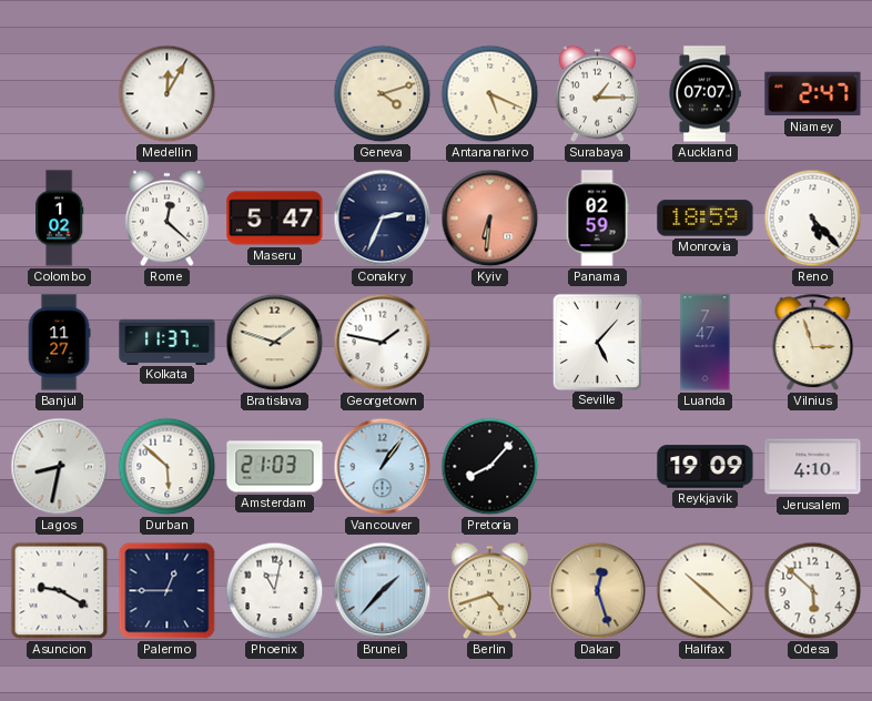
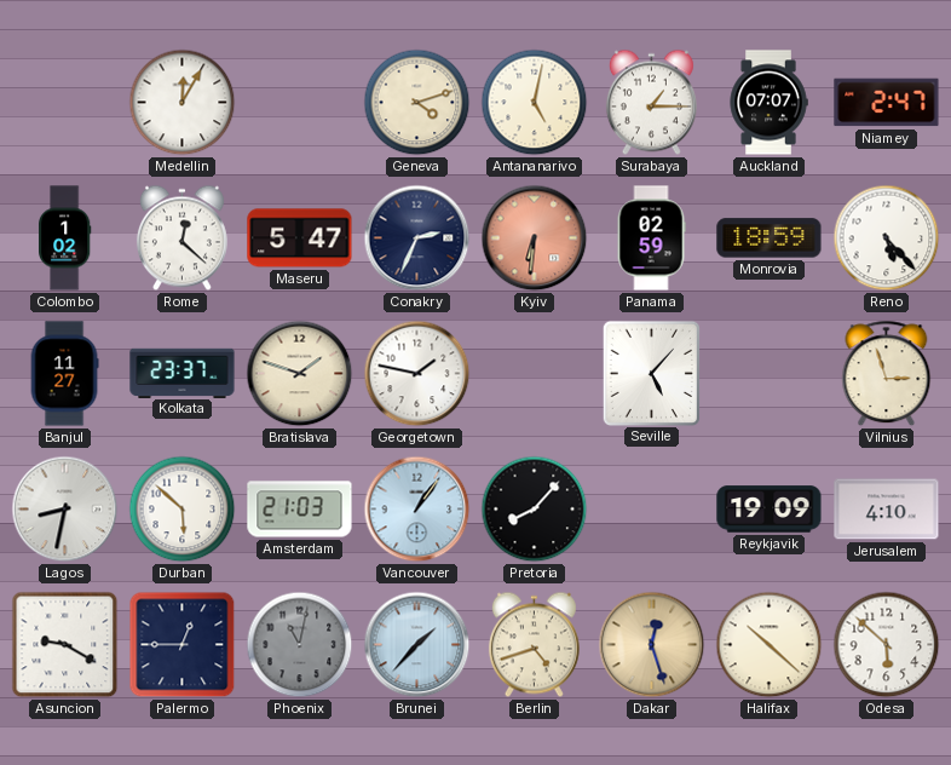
Antananarivo: 5:19 -> 5:02 (535, 103)
Kolkata: 11:37 -> 23:37 (183, 373)
Luanda: 7:47 -> none (706, 343)
Phoenix dial: white -> grey (300, 645)
